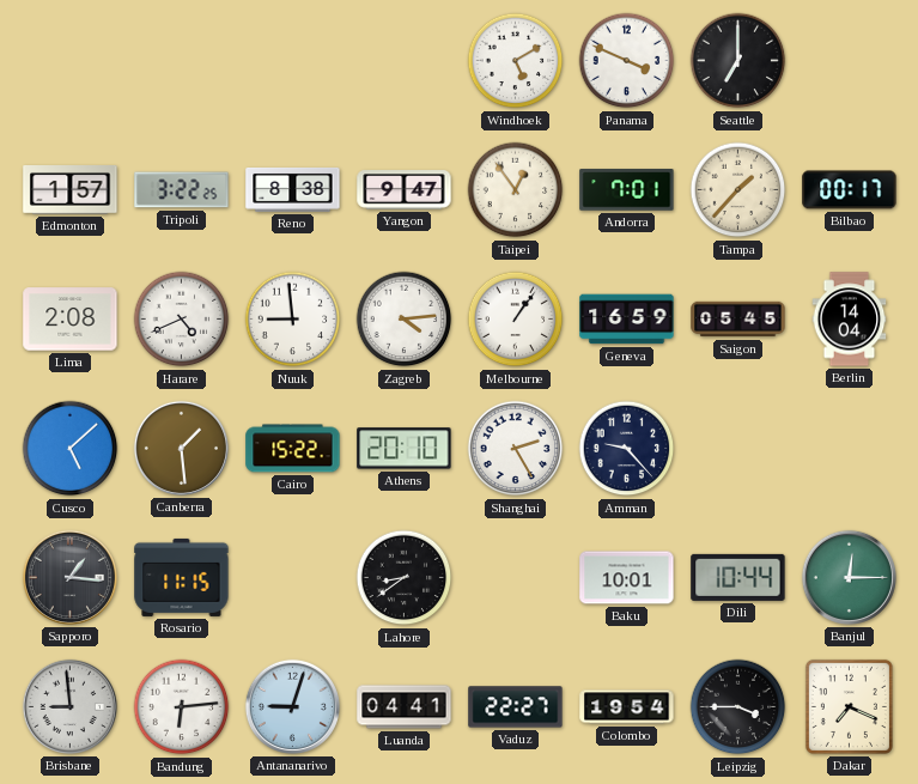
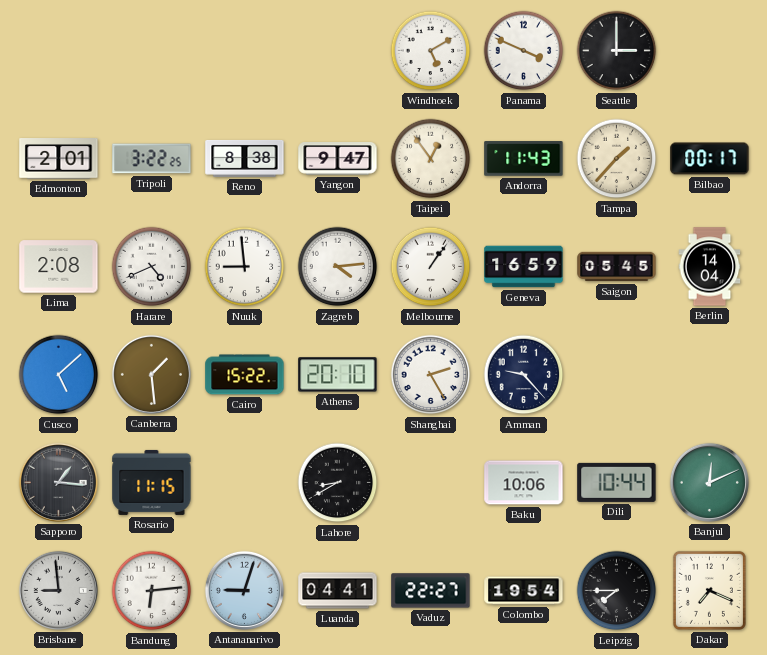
Seattle: 7:00 -> 3:00 (617, 51)
Edmonton: 1:57 -> 2:01 (59, 159)
Andorra: 7:01 -> 11:43 (524, 159)
Lahore: 8:39 -> 8:40 (338, 483)
Baku: 10:01 -> 10:06 (524, 483)
Banjul: 12:15 -> 12:11 (709, 482)
Leipzig: 3:45 -> 7:45 (617, 591)
